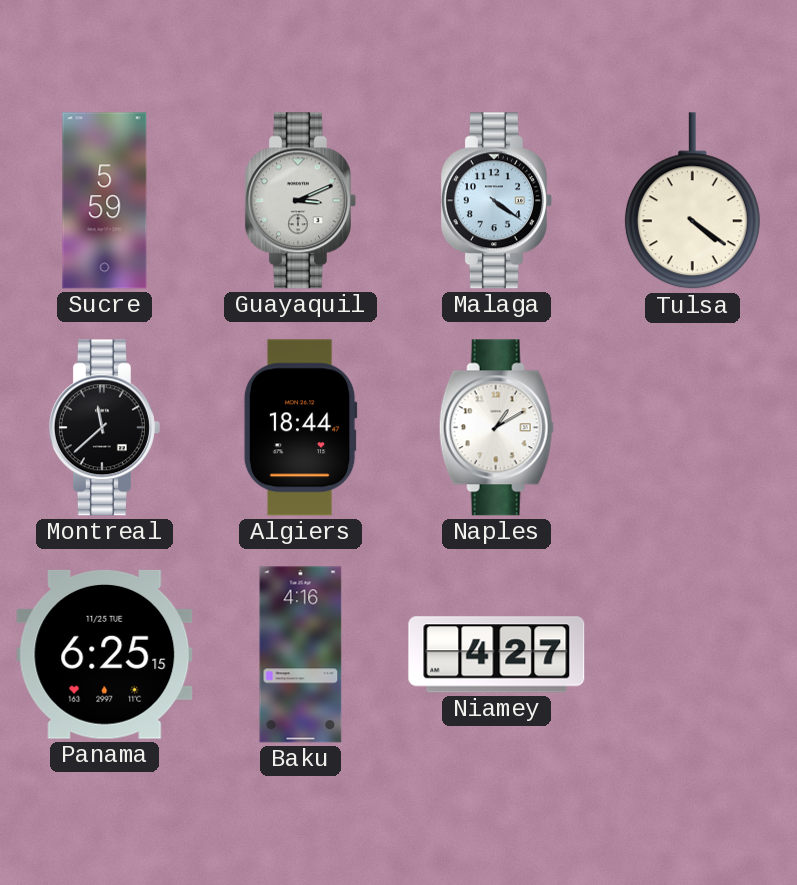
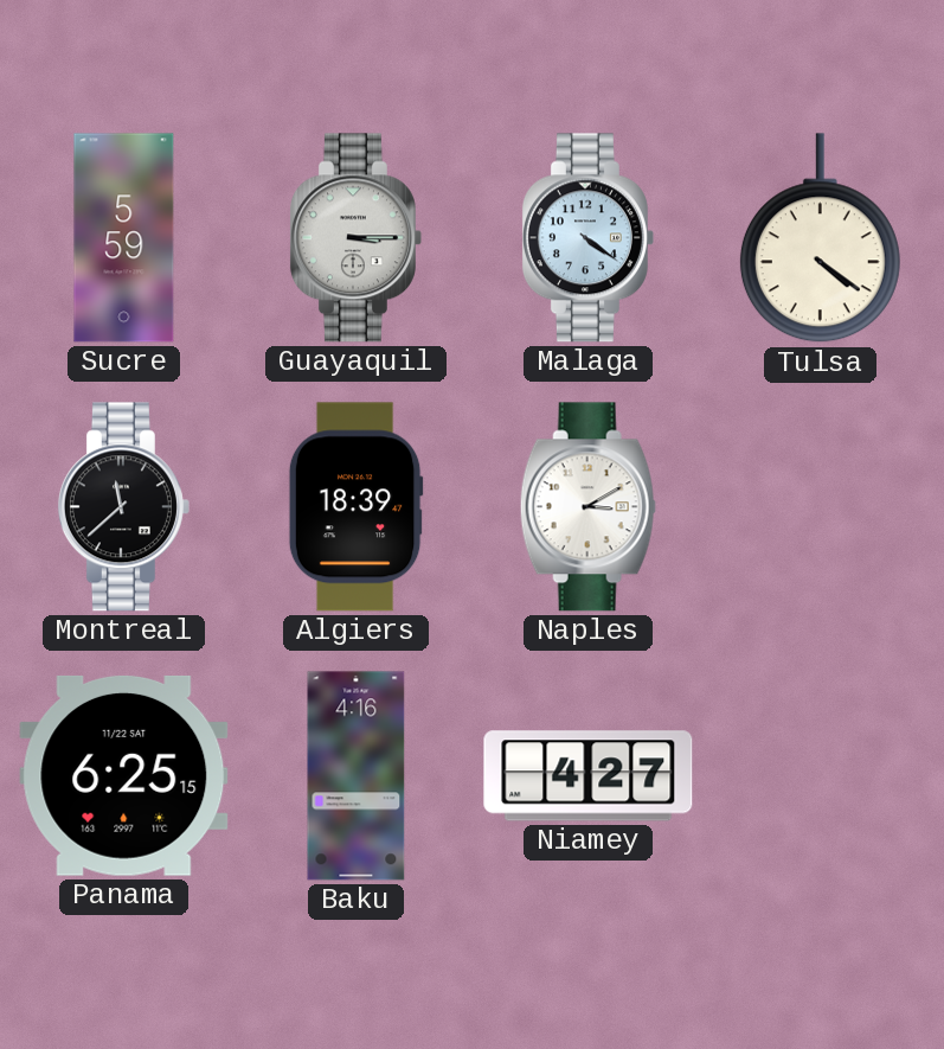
Guayaquil: 3:11 -> 3:15 (355, 238)
Algiers: 18:44 -> 18:39 (355, 507)
Naples: 1:10 -> 3:10 (587, 507)
Panama date: 11/25 TUE -> 11/22 SAT (124, 775)
